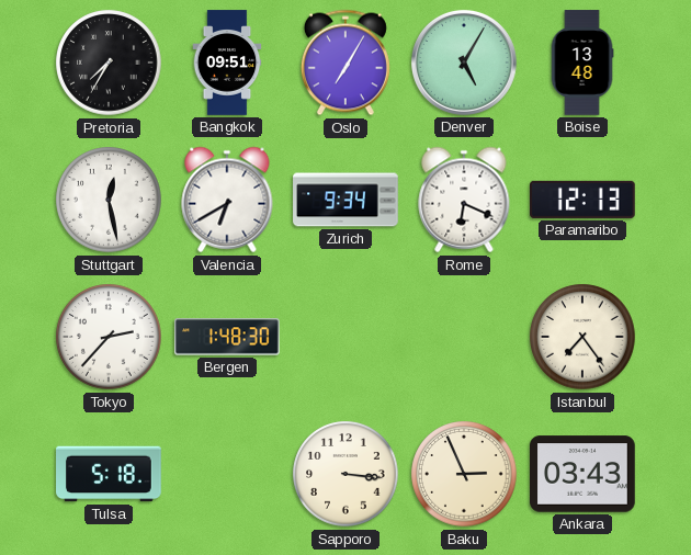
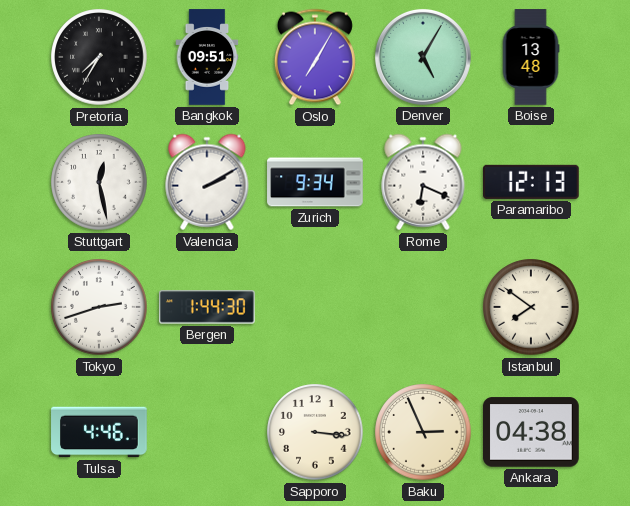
Valencia: 6:40 -> 2:10 (207, 182)
Tokyo: 2:37 -> 2:42 (99, 307)
Bergen: 1:48 -> 1:44 (208, 307)
Istanbul: 7:24 -> 7:51 (531, 307)
Tulsa: 5:18 -> 4:46 (99, 432)
Ankara: 03:43 -> 04:38 (531, 432)
